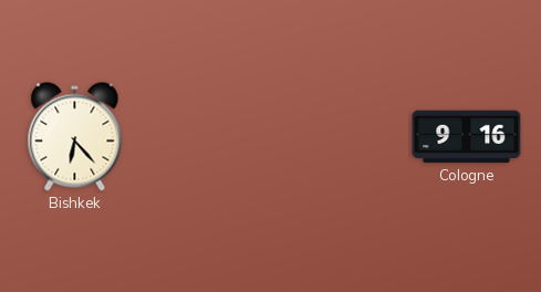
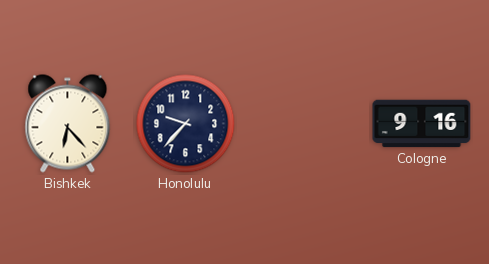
Honolulu: none -> 9:37 (186, 124)
